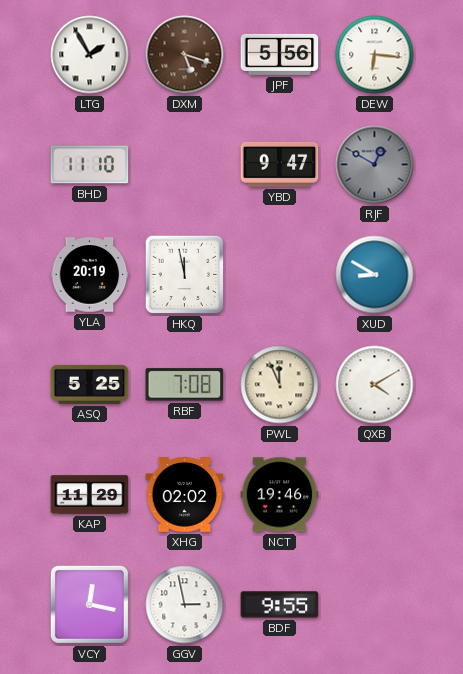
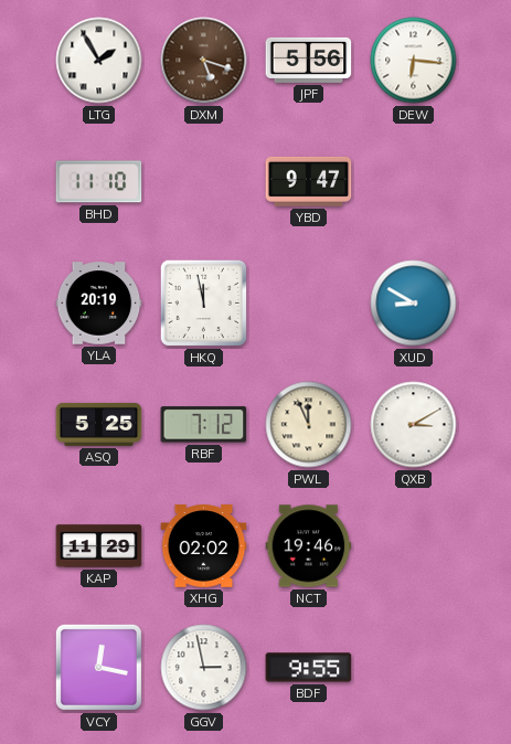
RJF: 12:50 -> none (375, 165)
RBF: 7:08 -> 7:12 (204, 425)
QXB: 4:10 -> 3:10 (414, 425)
